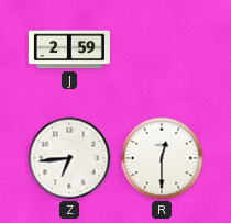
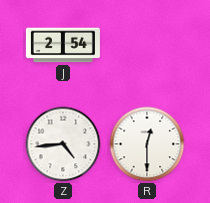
J: 2:59 -> 2:54 (63, 45)
Z: 6:44 -> 4:44 (63, 144)
